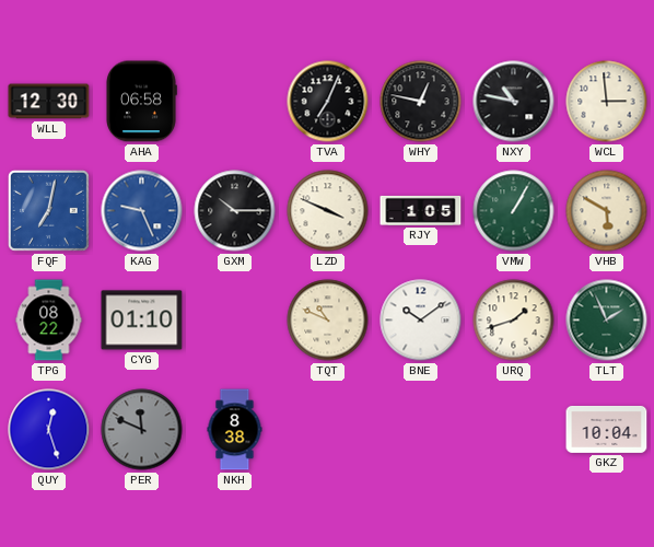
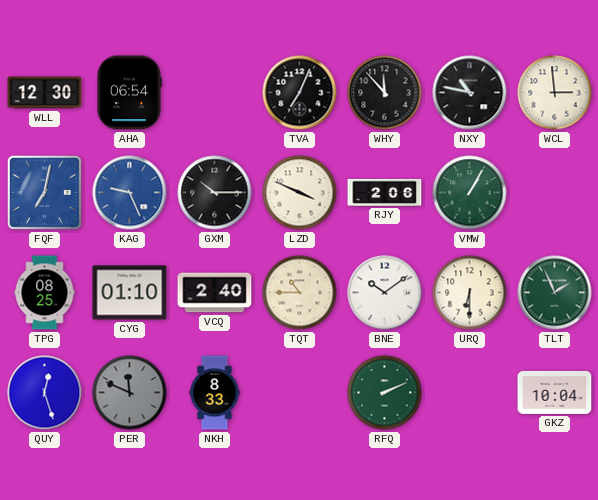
AHA: 06:58 -> 06:54 (129, 93)
WHY: 12:47 -> 11:53 (385, 93)
RJY: 1:05 -> 2:06 (385, 192)
VHB: 5:50 -> none (607, 211)
TPG: 08:22 -> 08:25 (45, 293)
VCQ: none -> 2:40 (215, 293)
TQT: 10:49 -> 10:45 (300, 293)
URQ: 1:42 -> 6:30 (470, 293)
NKH: 8:38 -> 8:33 (215, 393)
RFQ: none -> 2:11 (385, 393)
